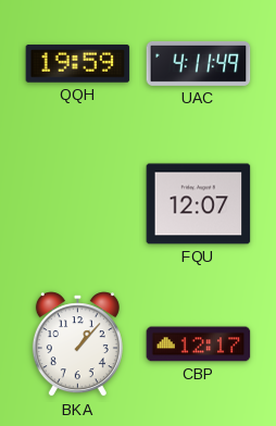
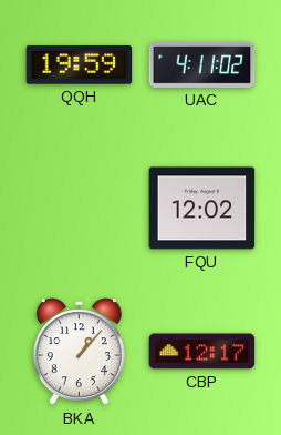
UAC: 4:11:49 -> 4:11:02 (202, 64)
FQU: 12:07 -> 12:02 (202, 209)
